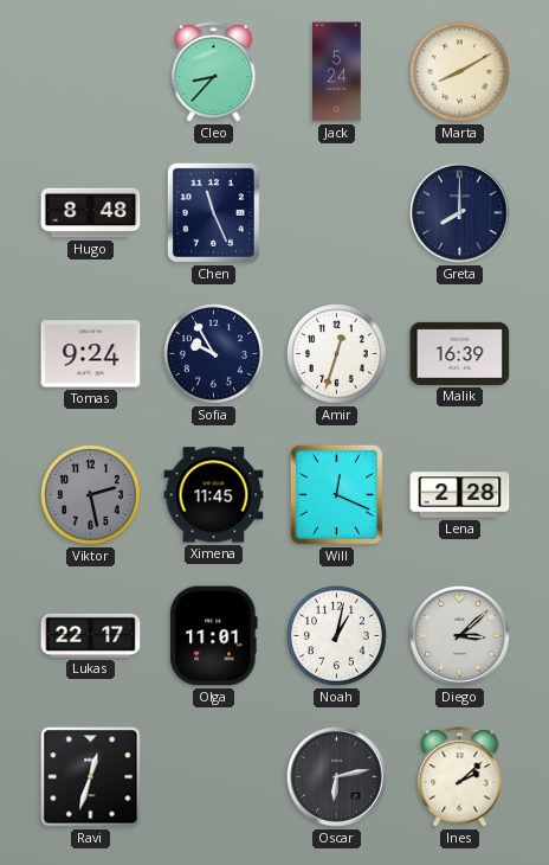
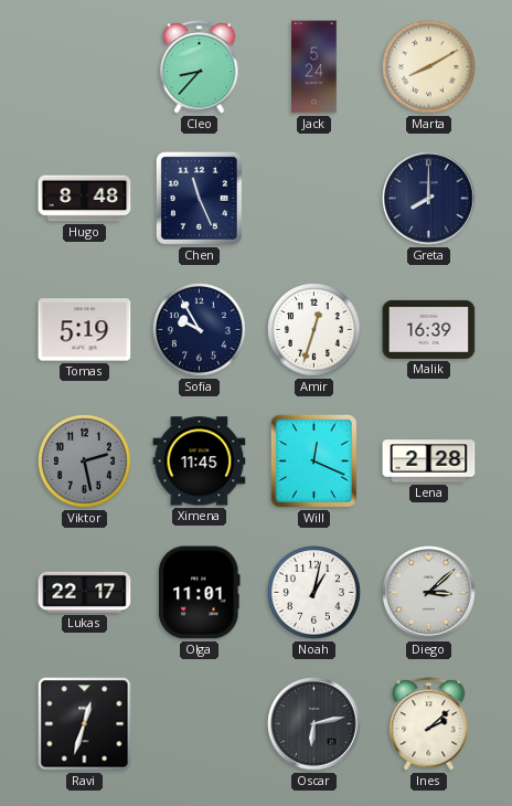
Tomas: 9:24 -> 5:19 (85, 330)
